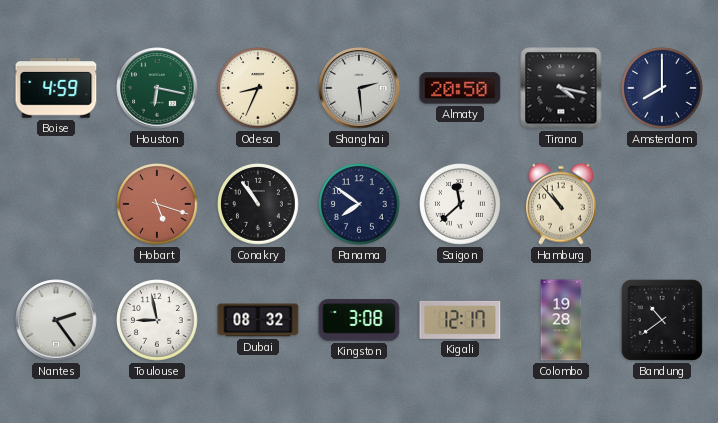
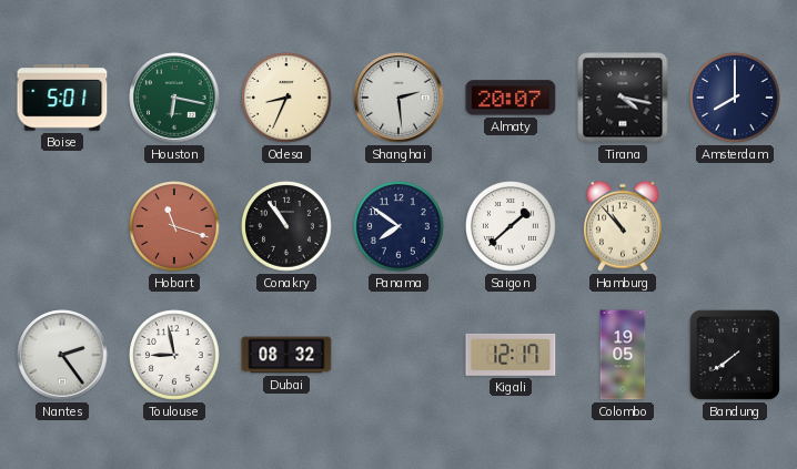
Boise: 4:59 -> 5:01 (62, 99)
Almaty: 20:50 -> 20:07 (511, 98)
Hobart: 5:18 -> 11:18 (175, 227)
Saigon: 11:38 -> 1:38 (512, 227)
Kingston: 3:08 -> none (359, 320)
Colombo: 19:28 -> 19:05 (623, 355)
Bandung: 10:39 -> 7:39 (735, 355)
